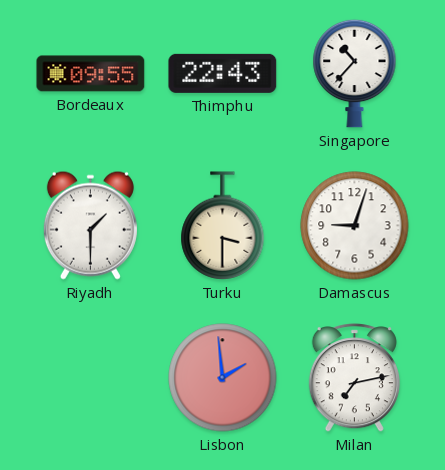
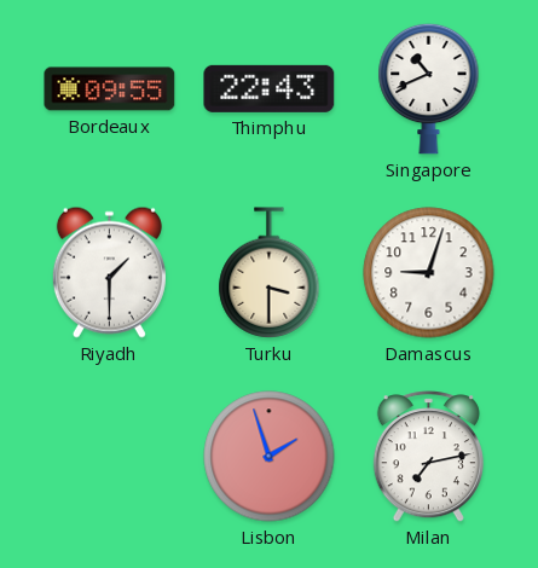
Singapore: 10:37 -> 10:41 (429, 88)
Lisbon: 1:59 -> 1:57 (270, 457)
